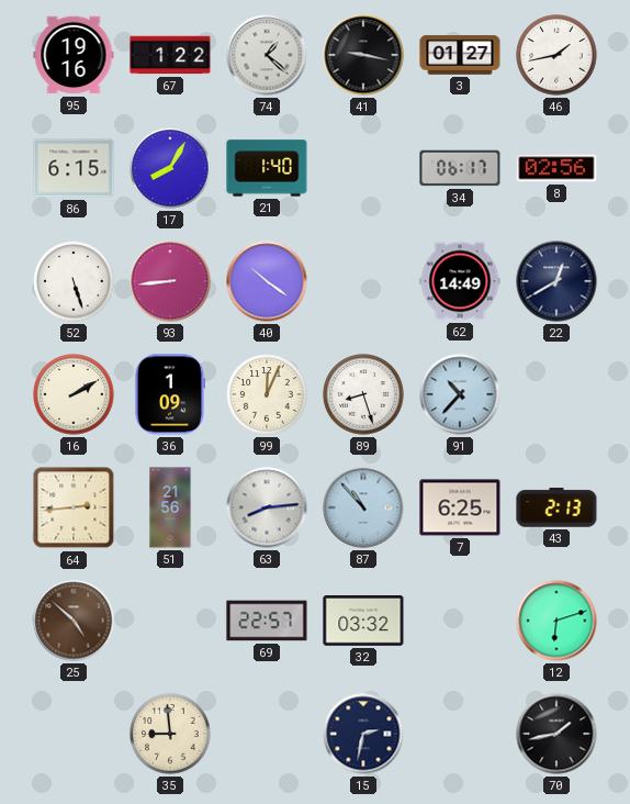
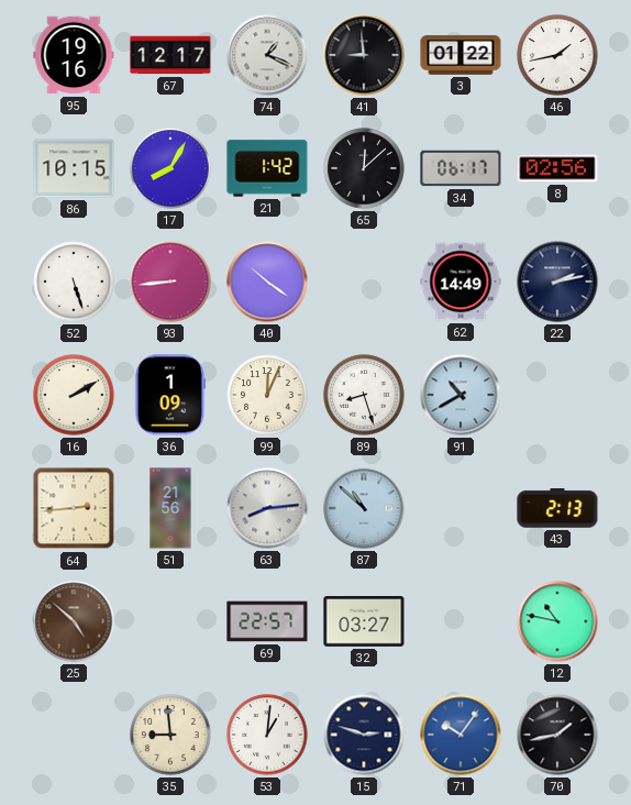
67: 1:22 -> 12:17 (170, 55)
74: 1:22 -> 1:19 (267, 55)
41: 9:17 -> 8:59 (364, 55)
3: 01:27 -> 01:22 (461, 55)
86: 6:15 -> 10:15 (74, 168)
21: 1:40 -> 1:42 (267, 168)
65: none -> 12:08 (364, 168)
22: 12:40 -> 2:13 (557, 282)
91: 10:37 -> 10:40 (461, 395)
87: 10:53 -> 10:52 (364, 508)
7: 6:25 -> none (460, 507)
32: 03:32 -> 03:27 (364, 622)
12: 6:12 -> 10:47 (557, 621)
53: none -> 1:01 (267, 735)
15: 2:32 -> 2:48 (364, 735)
71: none -> 10:06 (461, 735)
